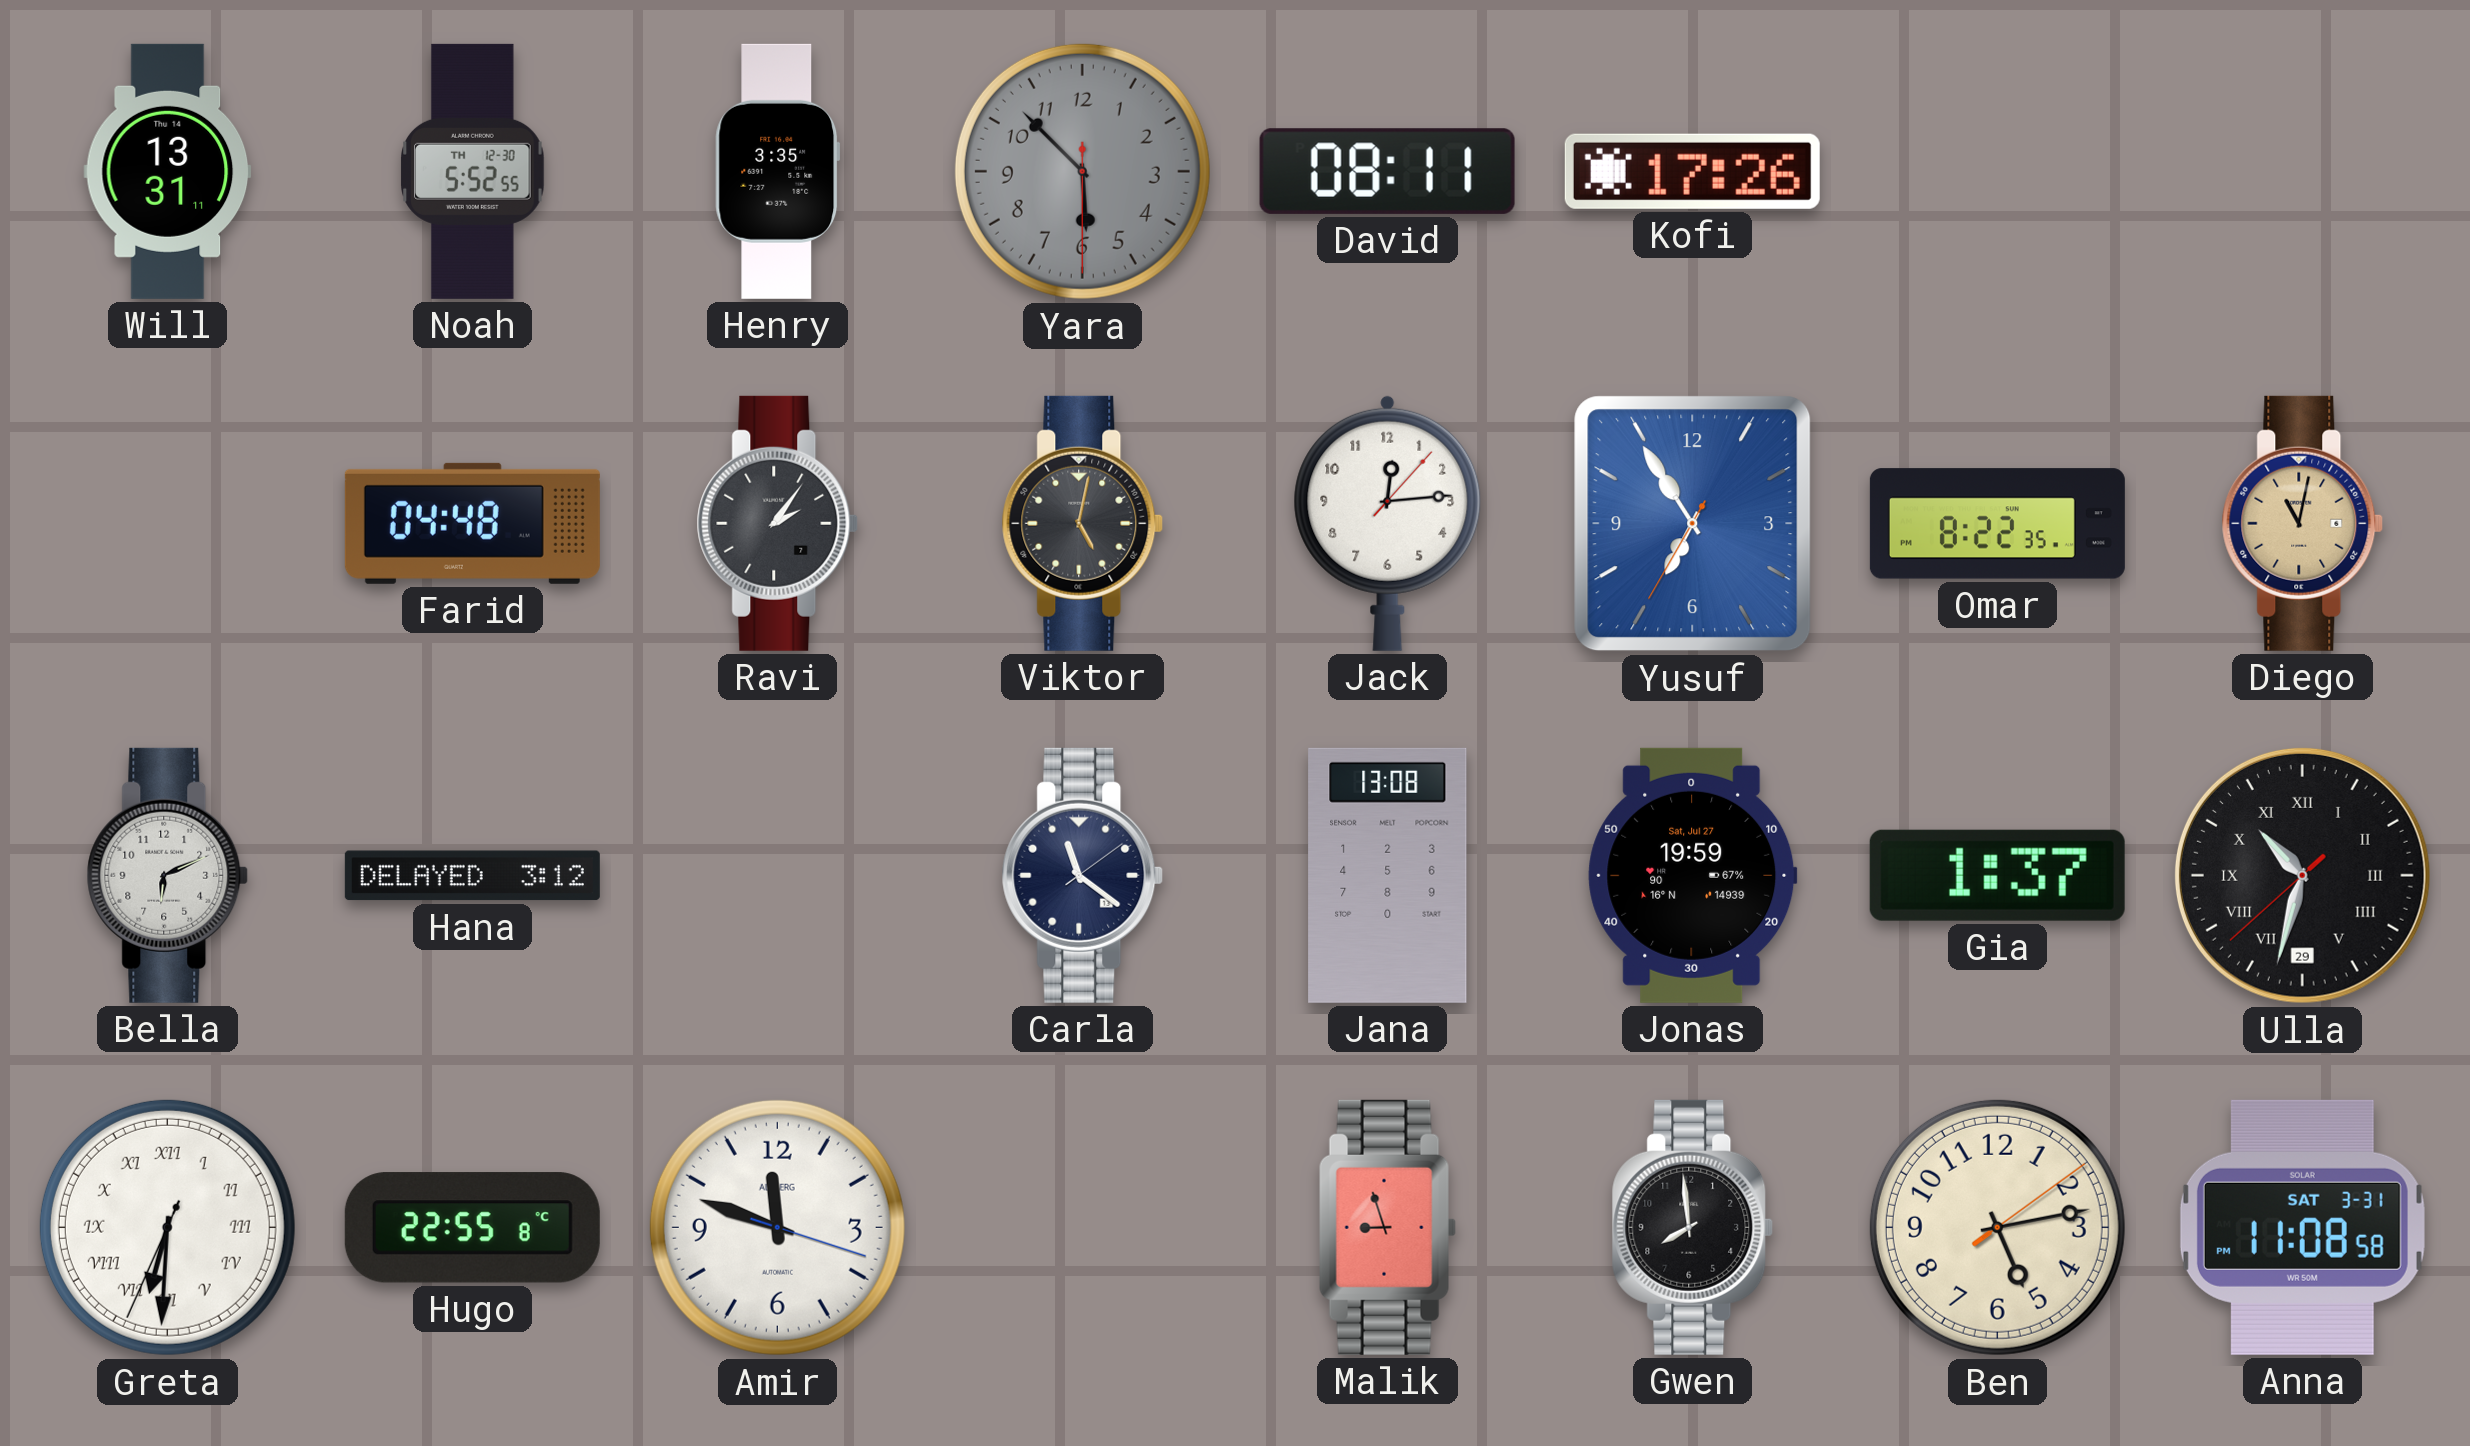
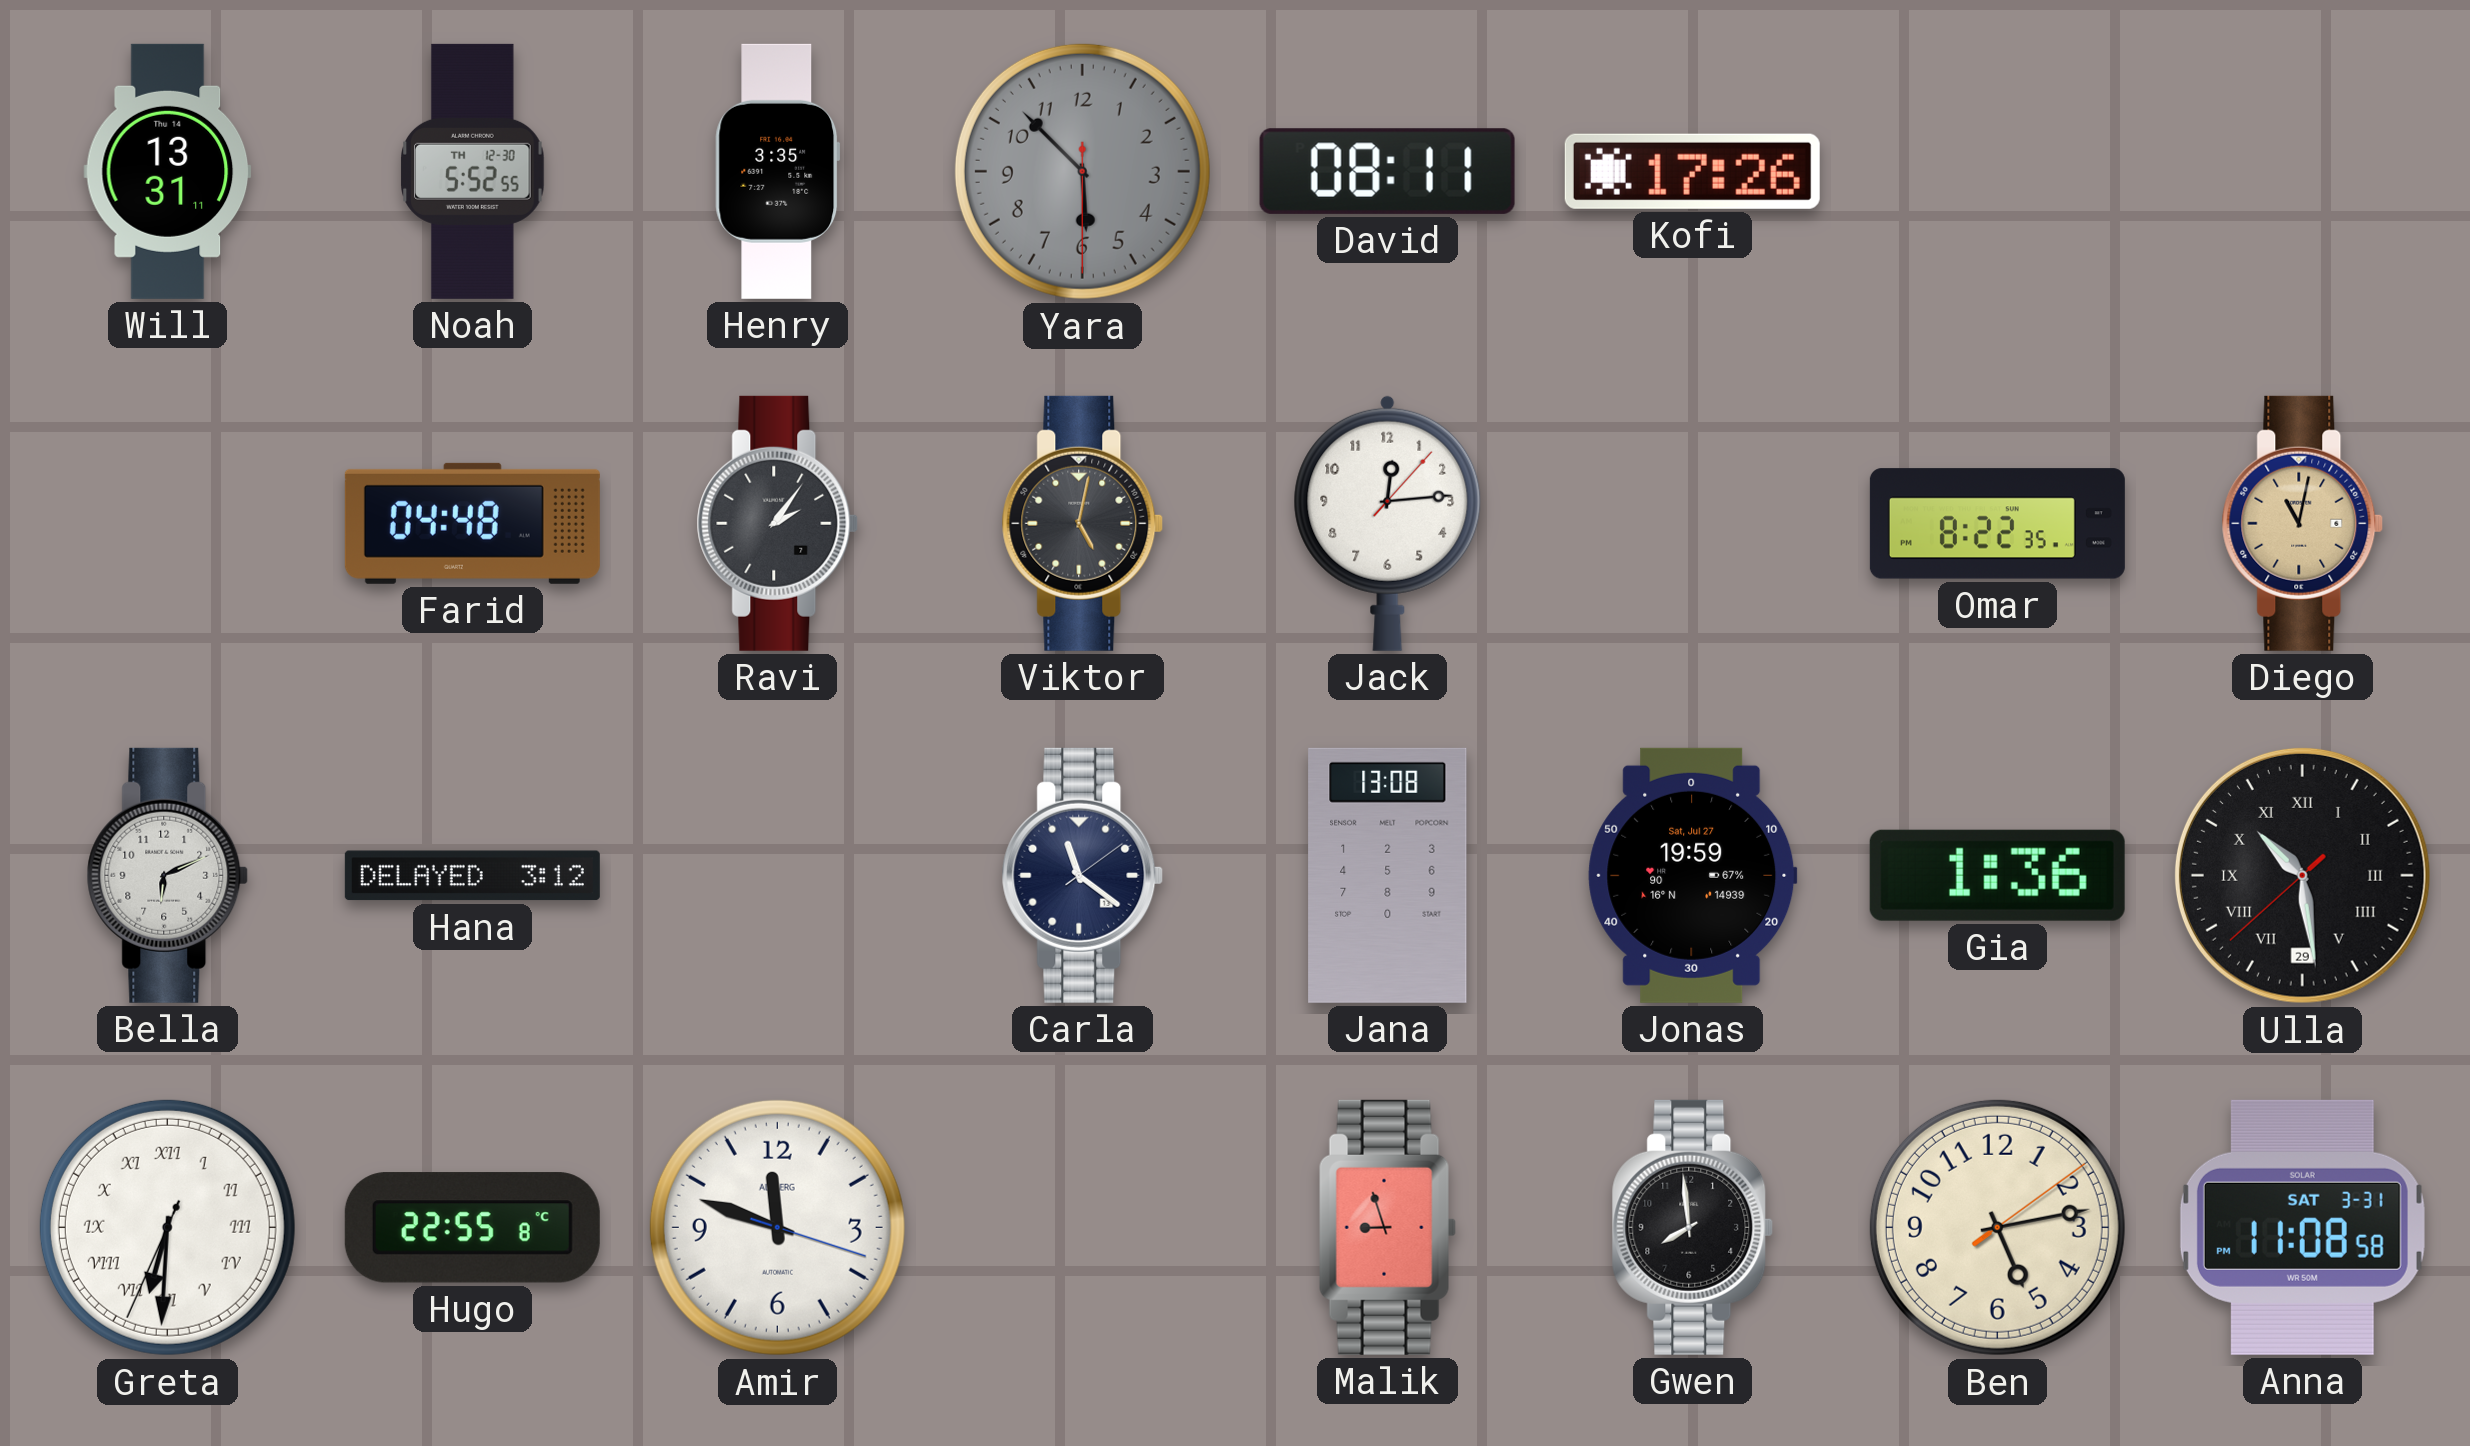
Yusuf: 6:54 -> none (1693, 524)
Gia: 1:37 -> 1:36 (1997, 875)
Ulla: 10:32 -> 10:28 (2302, 875)
